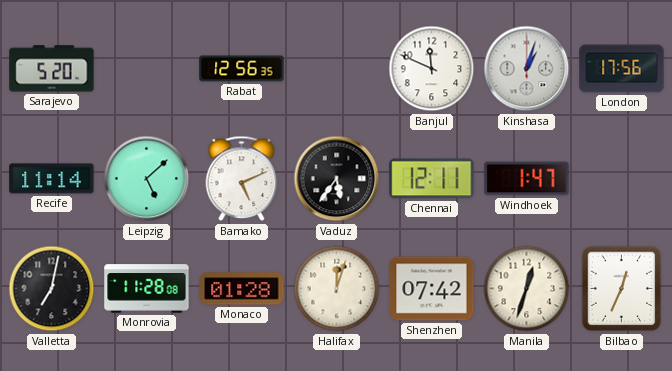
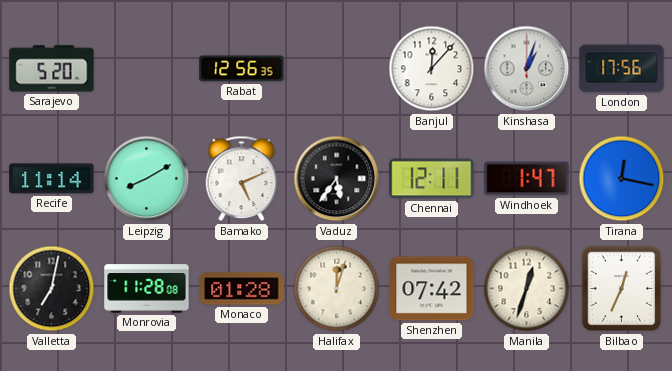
Banjul: 11:49 -> 12:07 (432, 69)
Leipzig: 5:08 -> 8:10 (147, 179)
Tirana: none -> 12:17 (622, 179)
